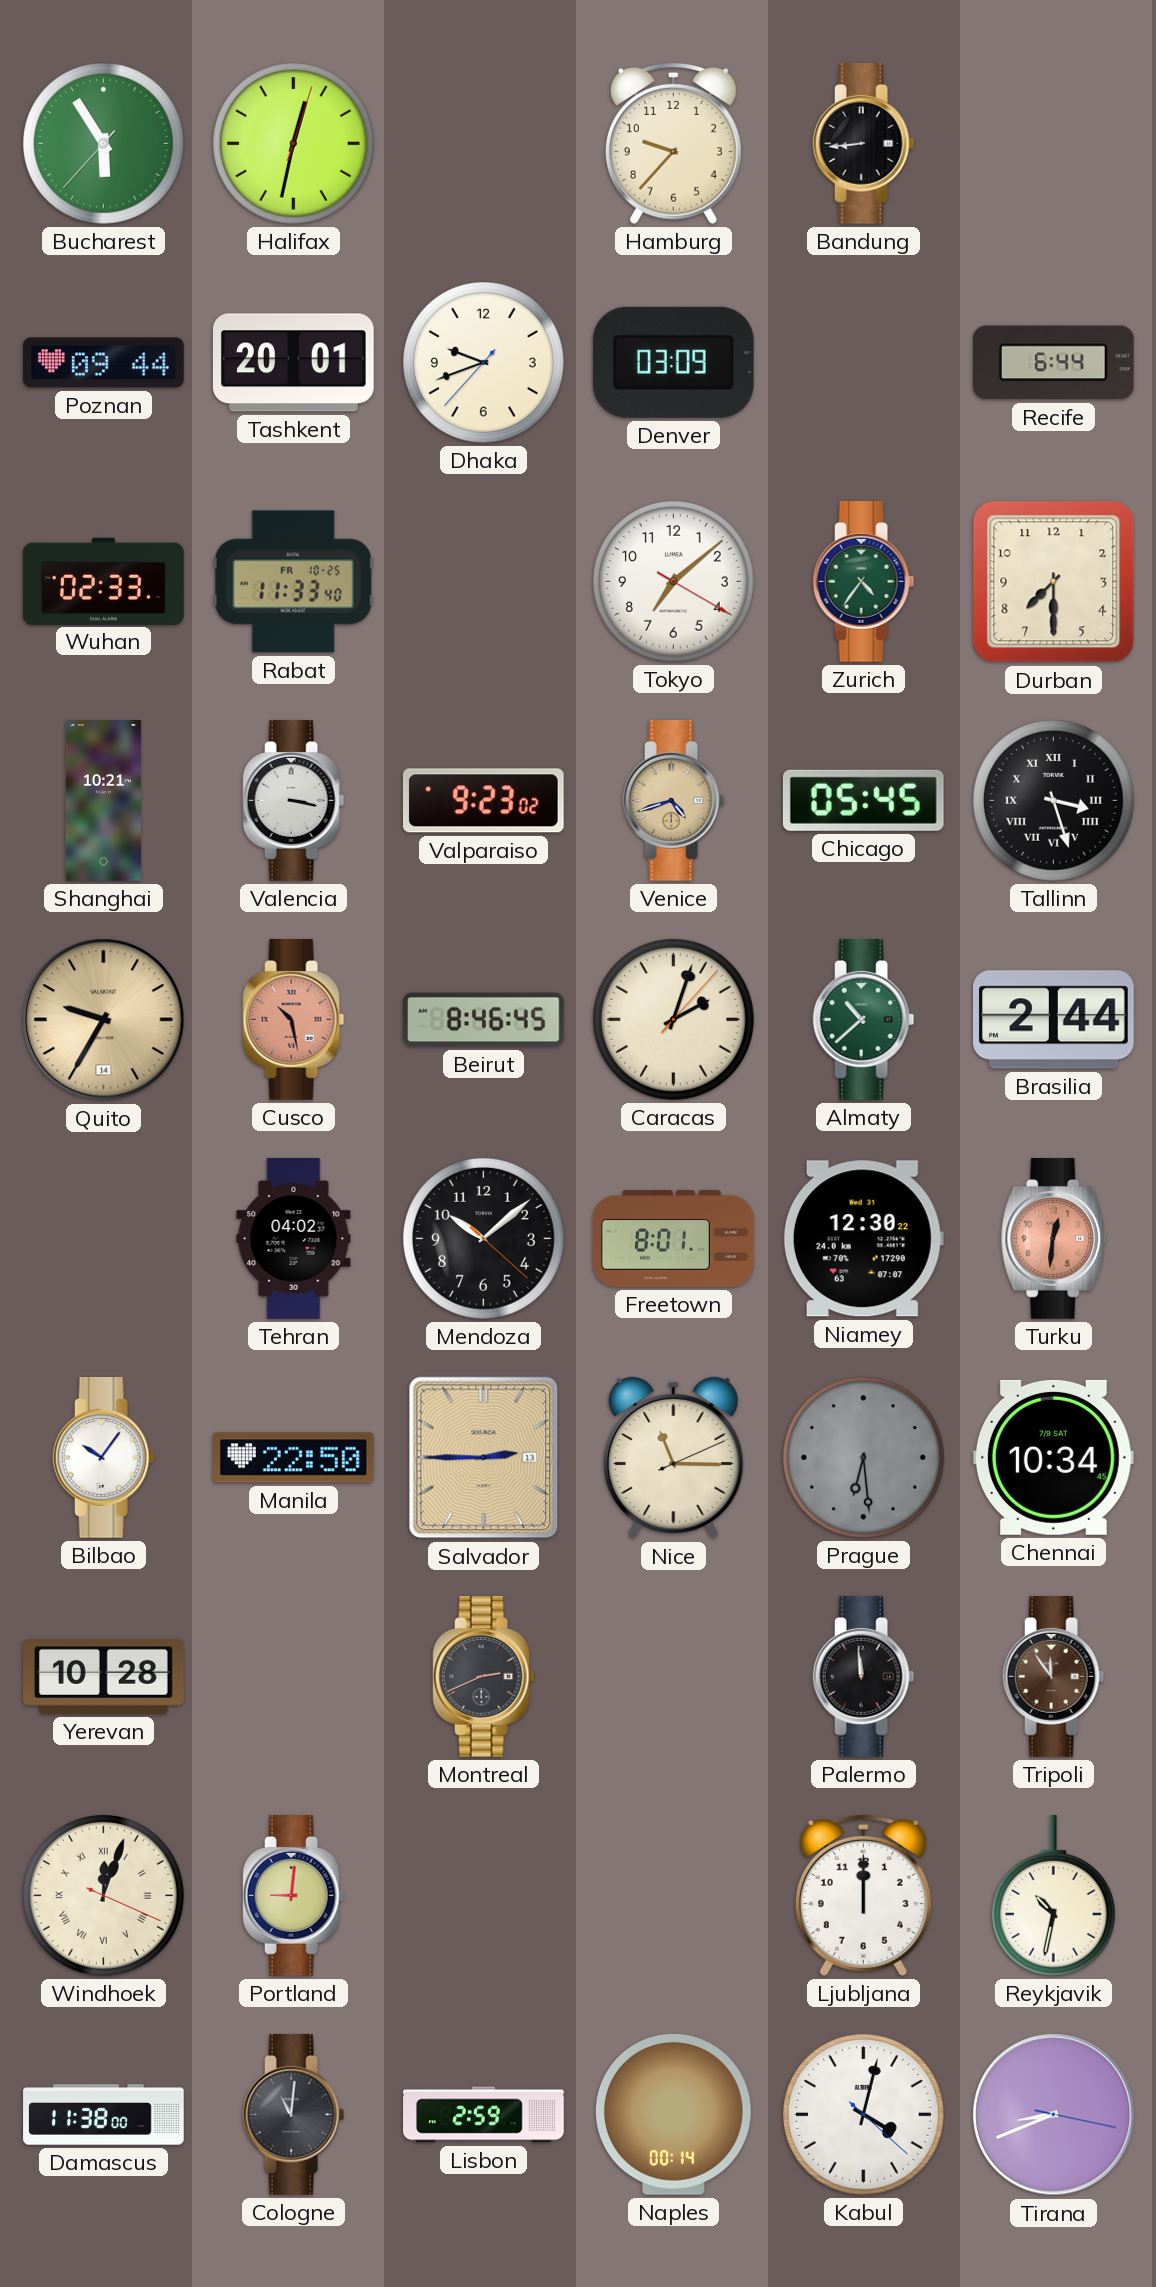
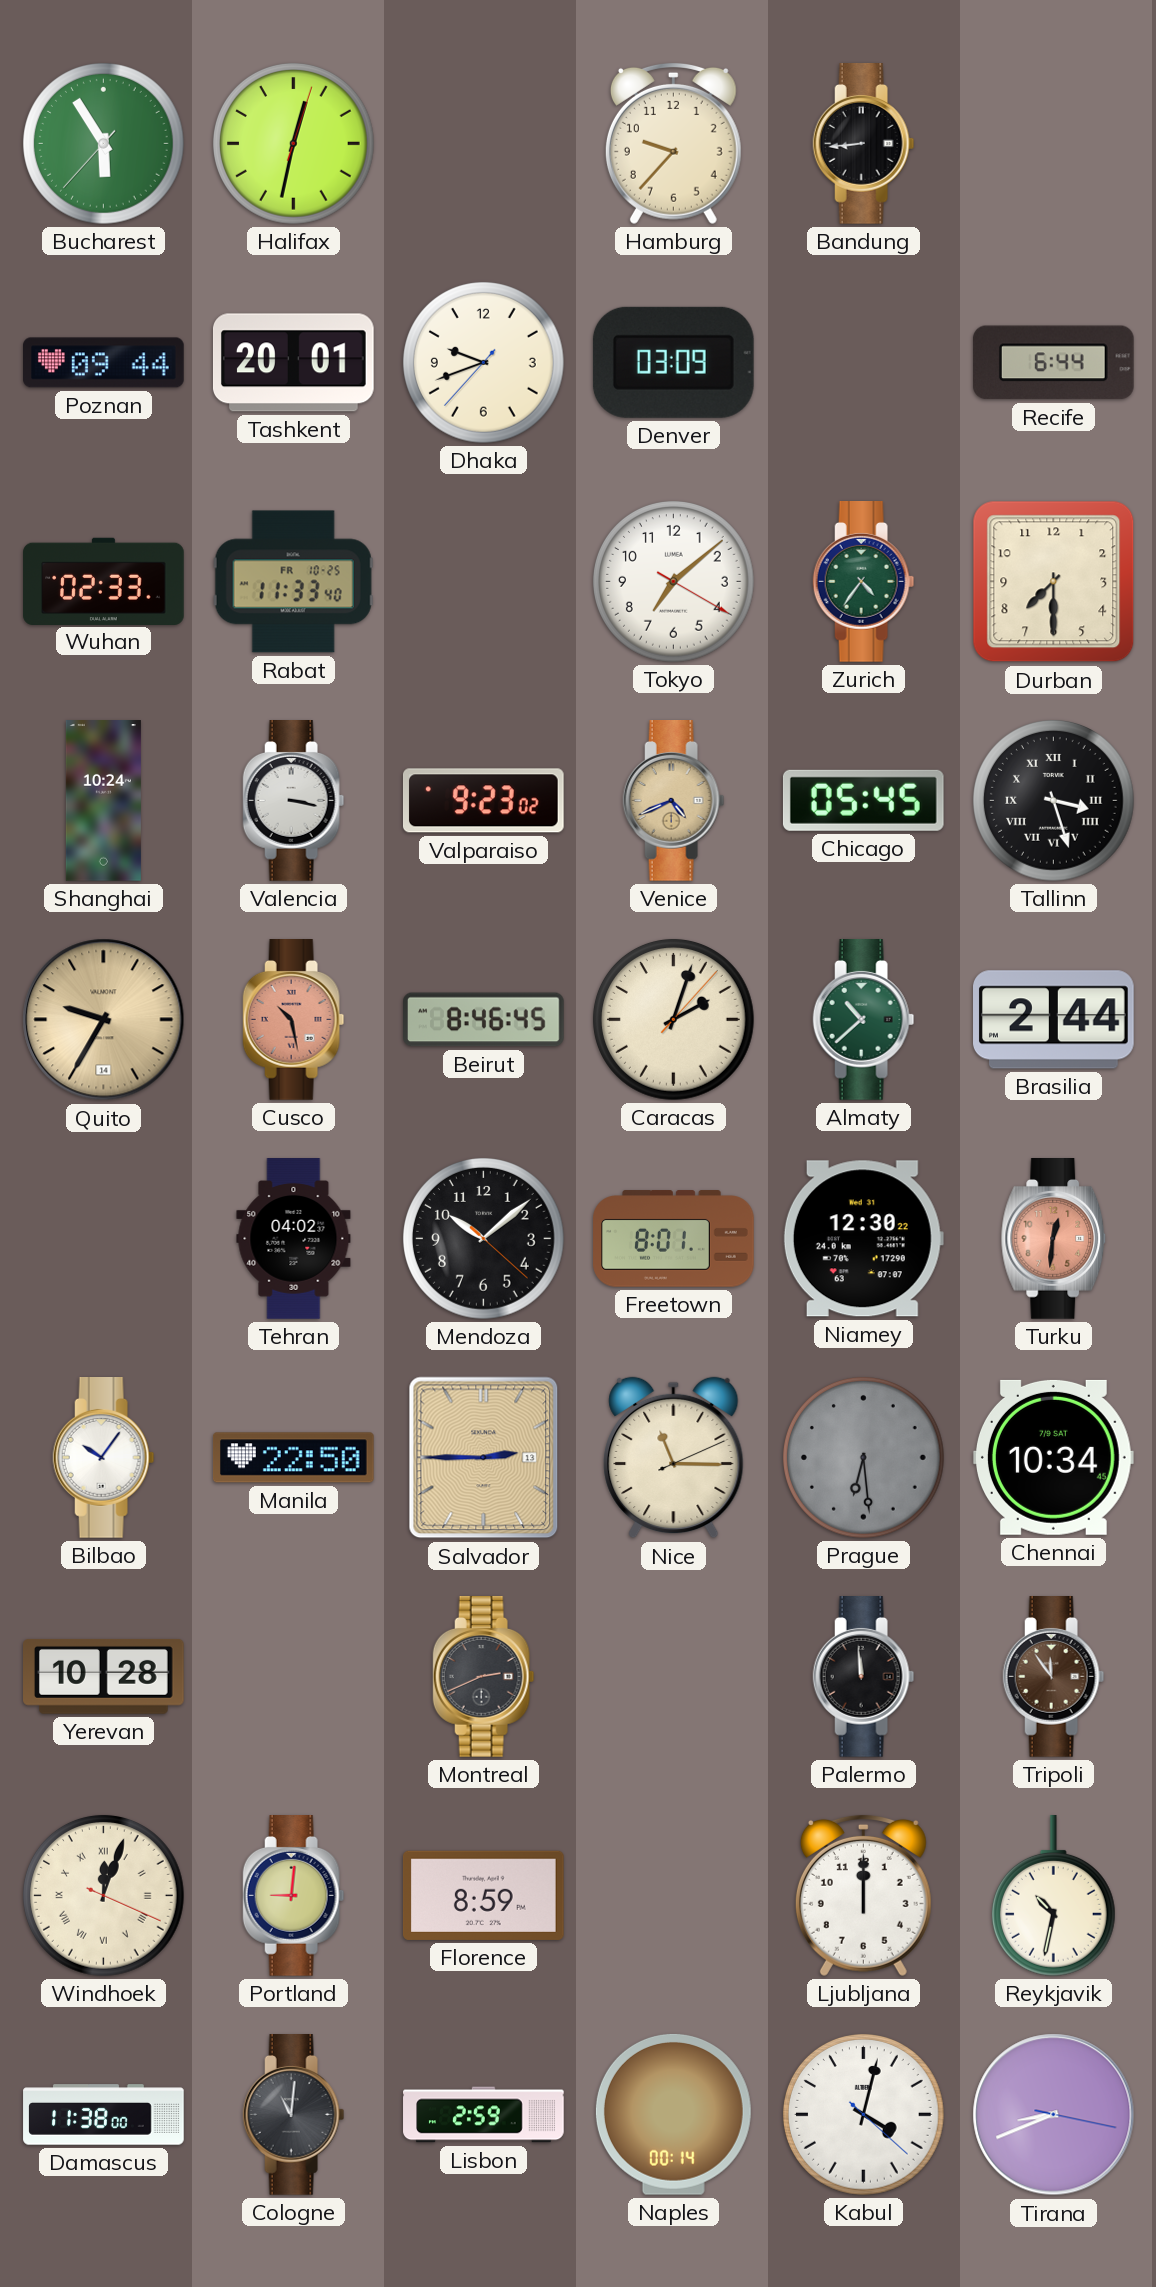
Shanghai: 10:21 -> 10:24 (103, 801)
Venice: 4:42 -> 4:41 (674, 801)
Florence: none -> 8:59 (483, 1895)
